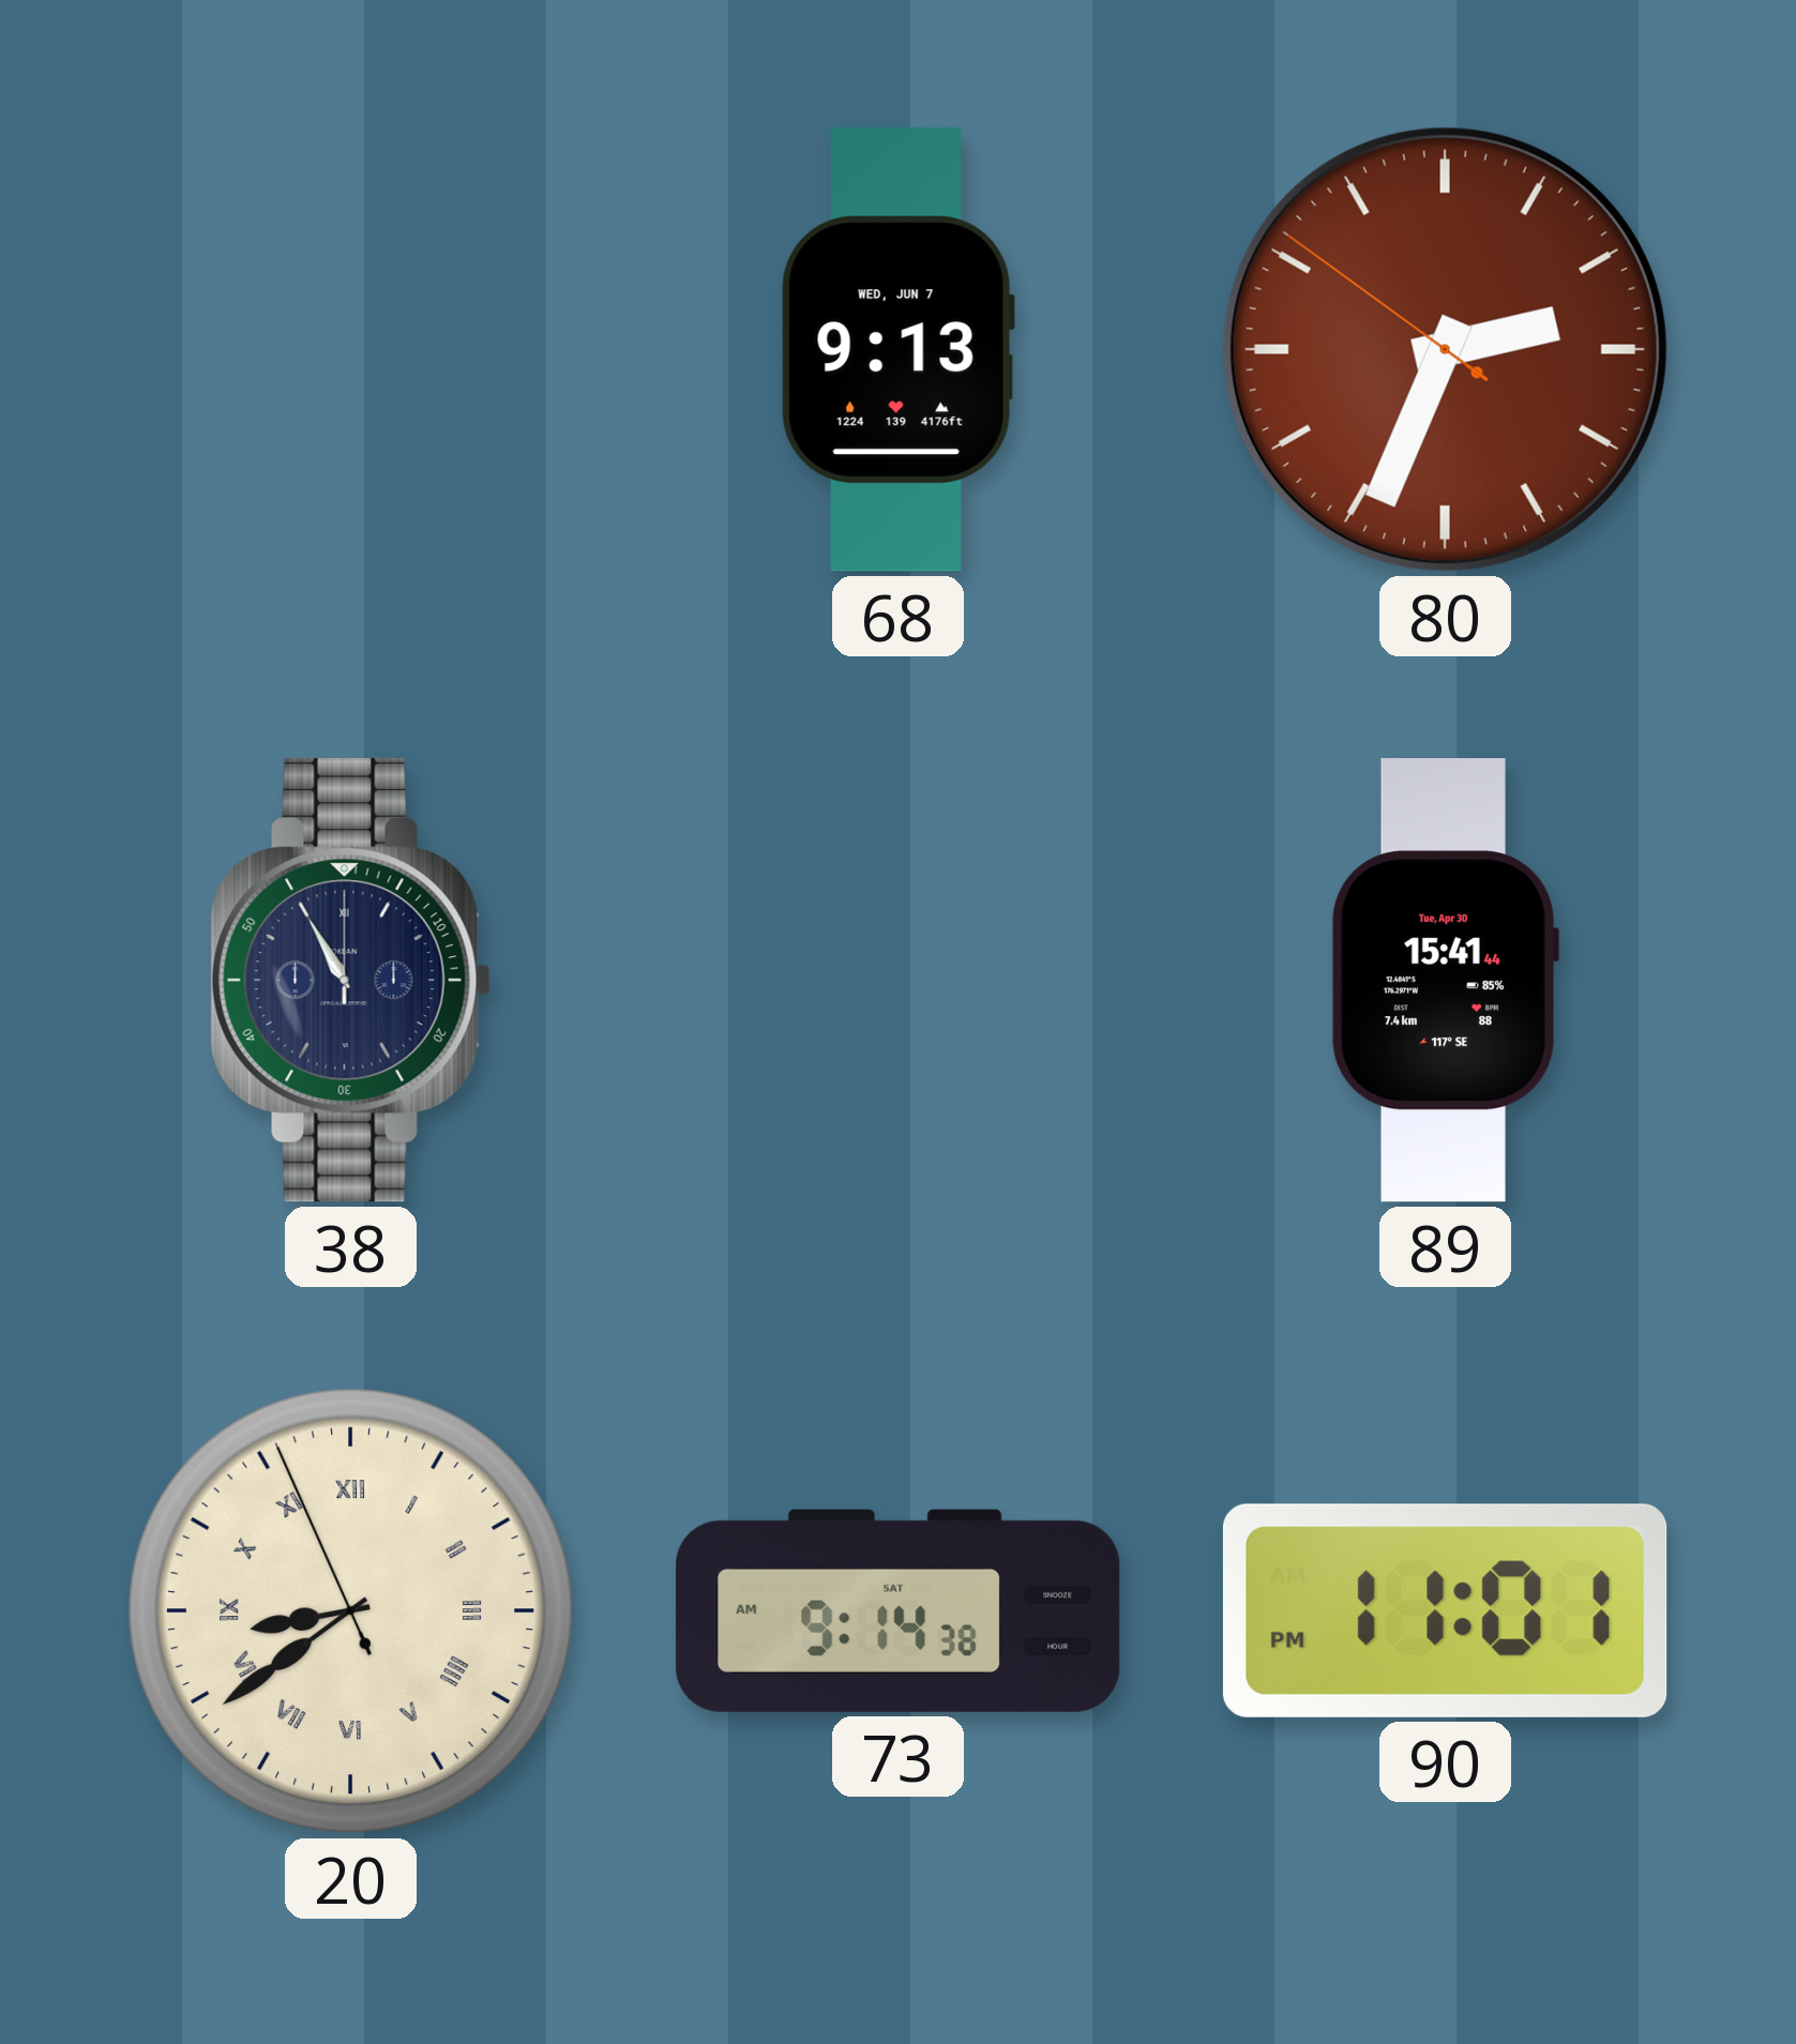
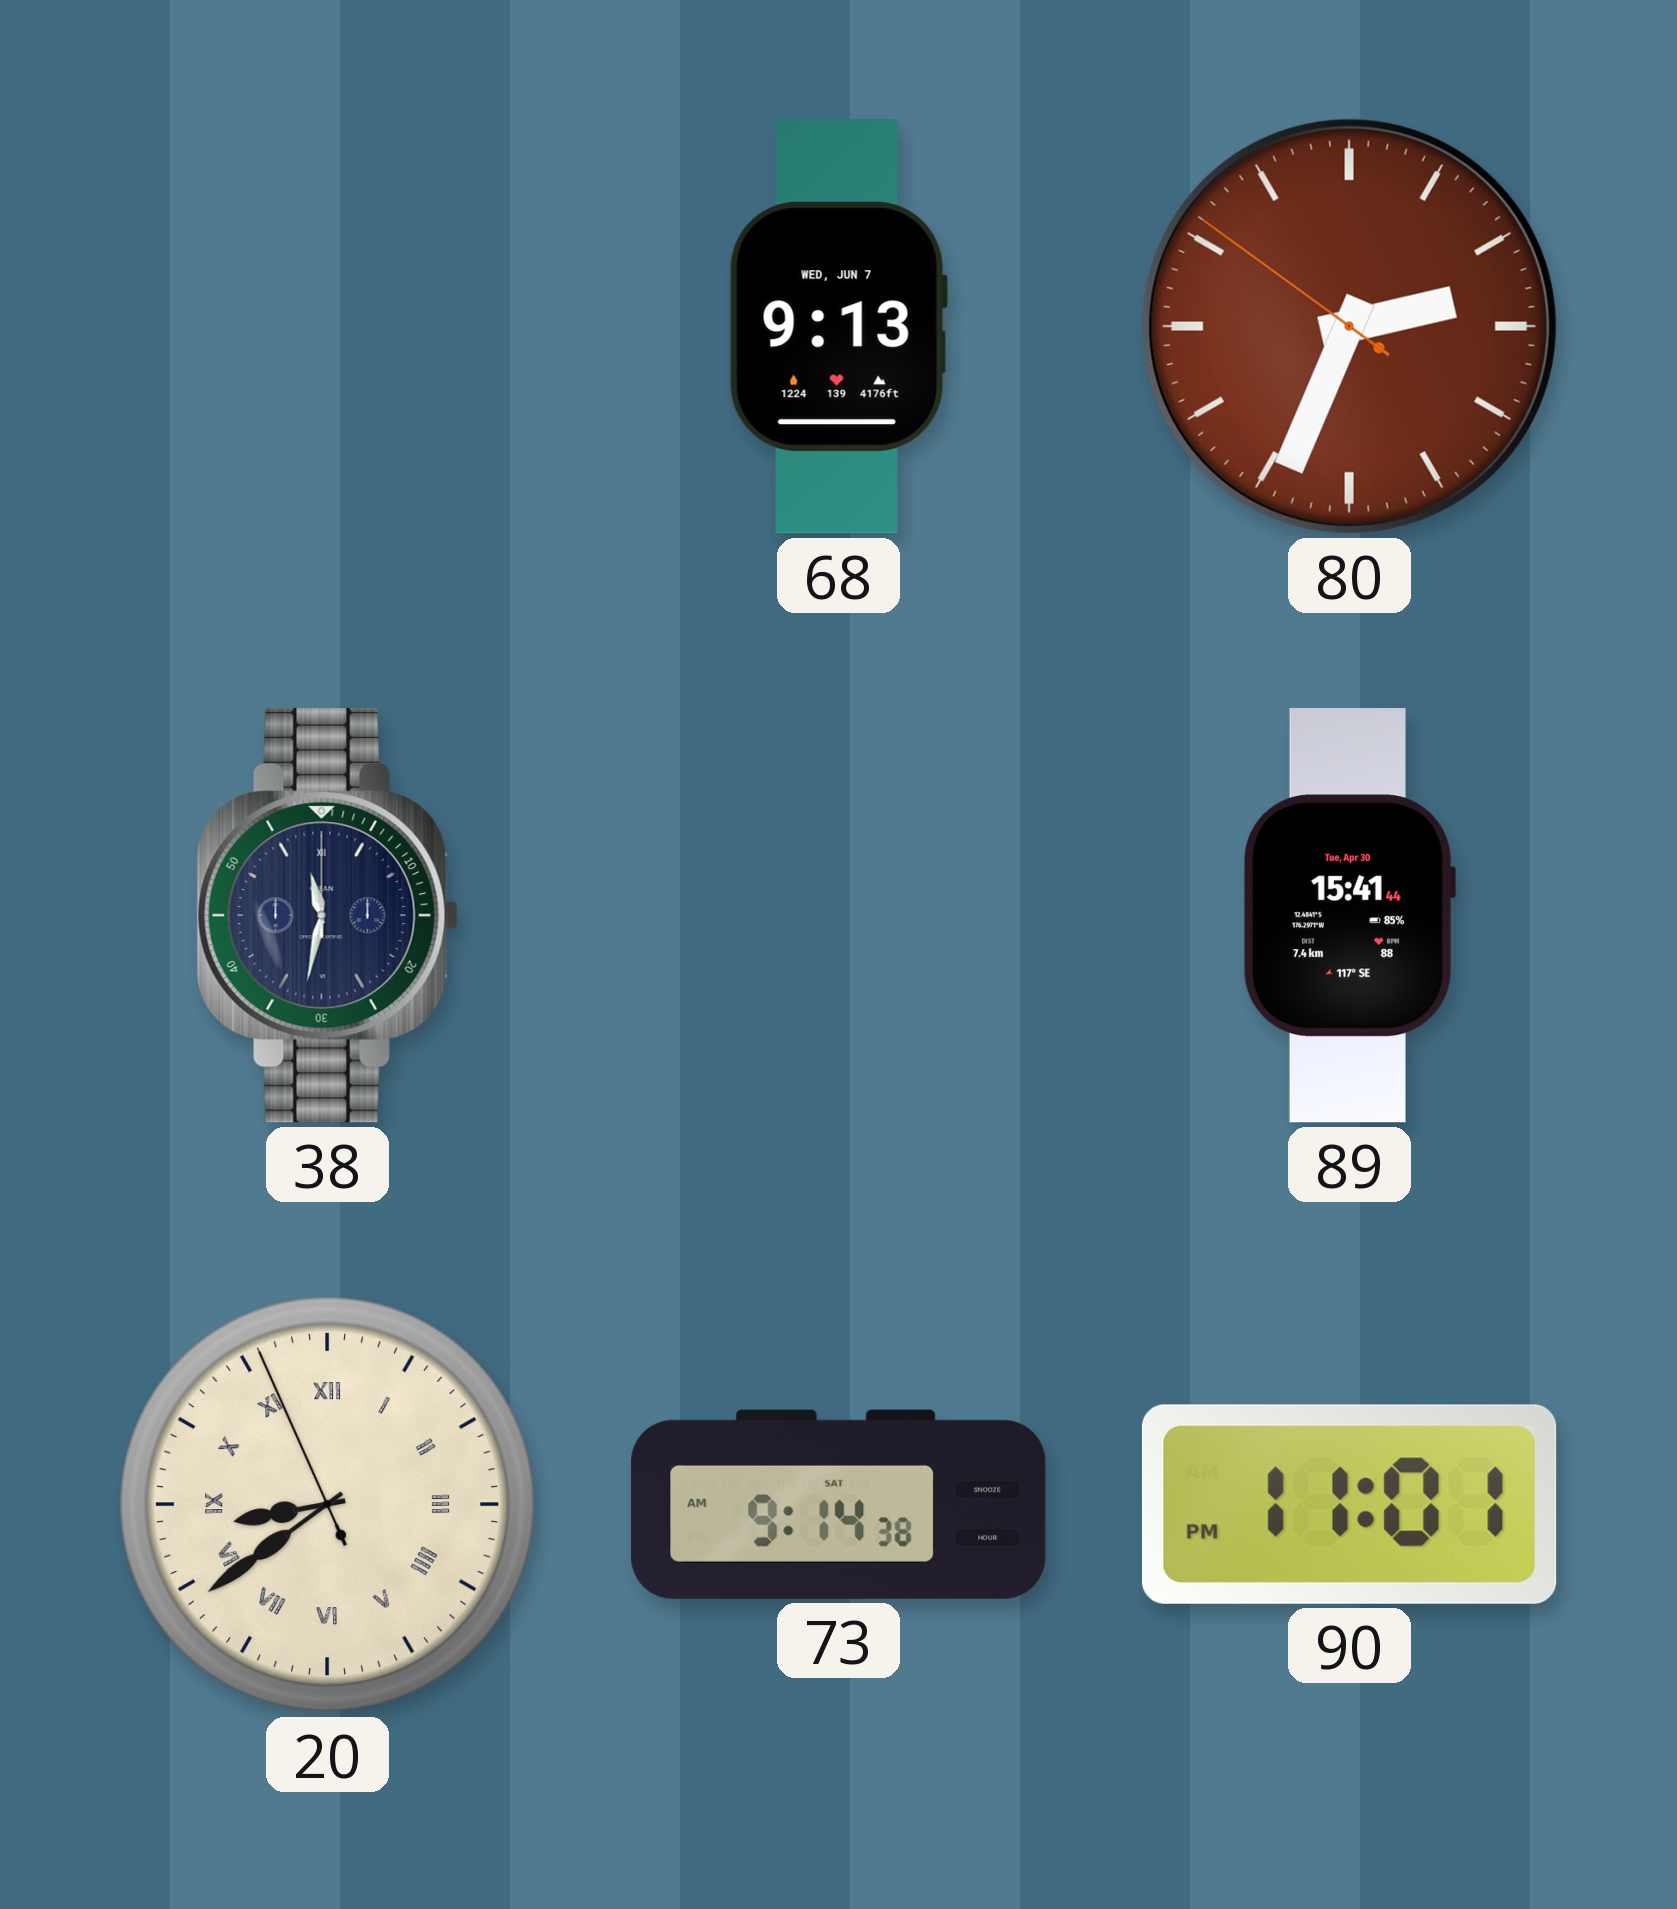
38: 10:55 -> 11:32 (327, 915)
